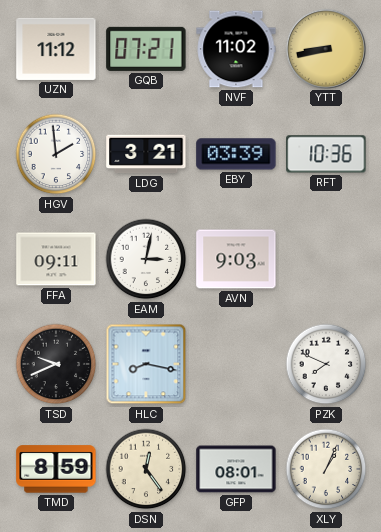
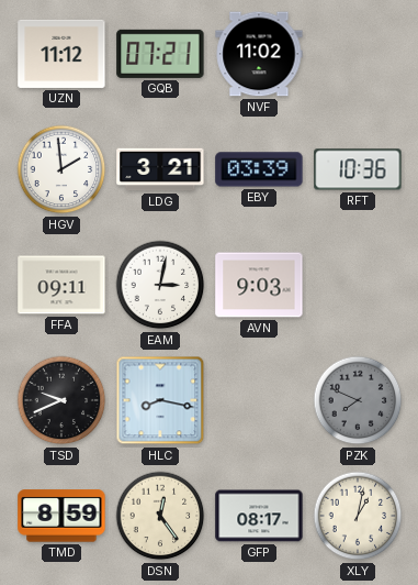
YTT: 8:43 -> none (325, 48)
PZK dial: white -> grey (358, 400)
GFP: 08:01 -> 08:17 (259, 516)
XLY: 1:04 -> 1:02 (358, 516)
